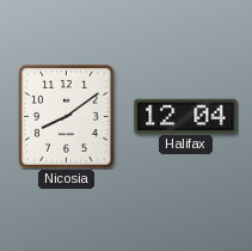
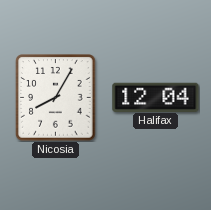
Nicosia: 8:09 -> 8:05 (56, 98)
